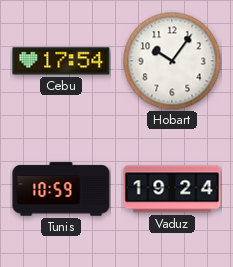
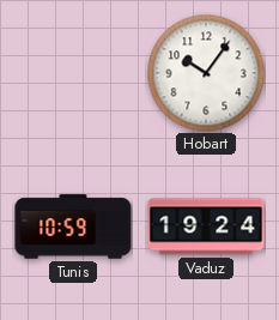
Cebu: 17:54 -> none (61, 61)
